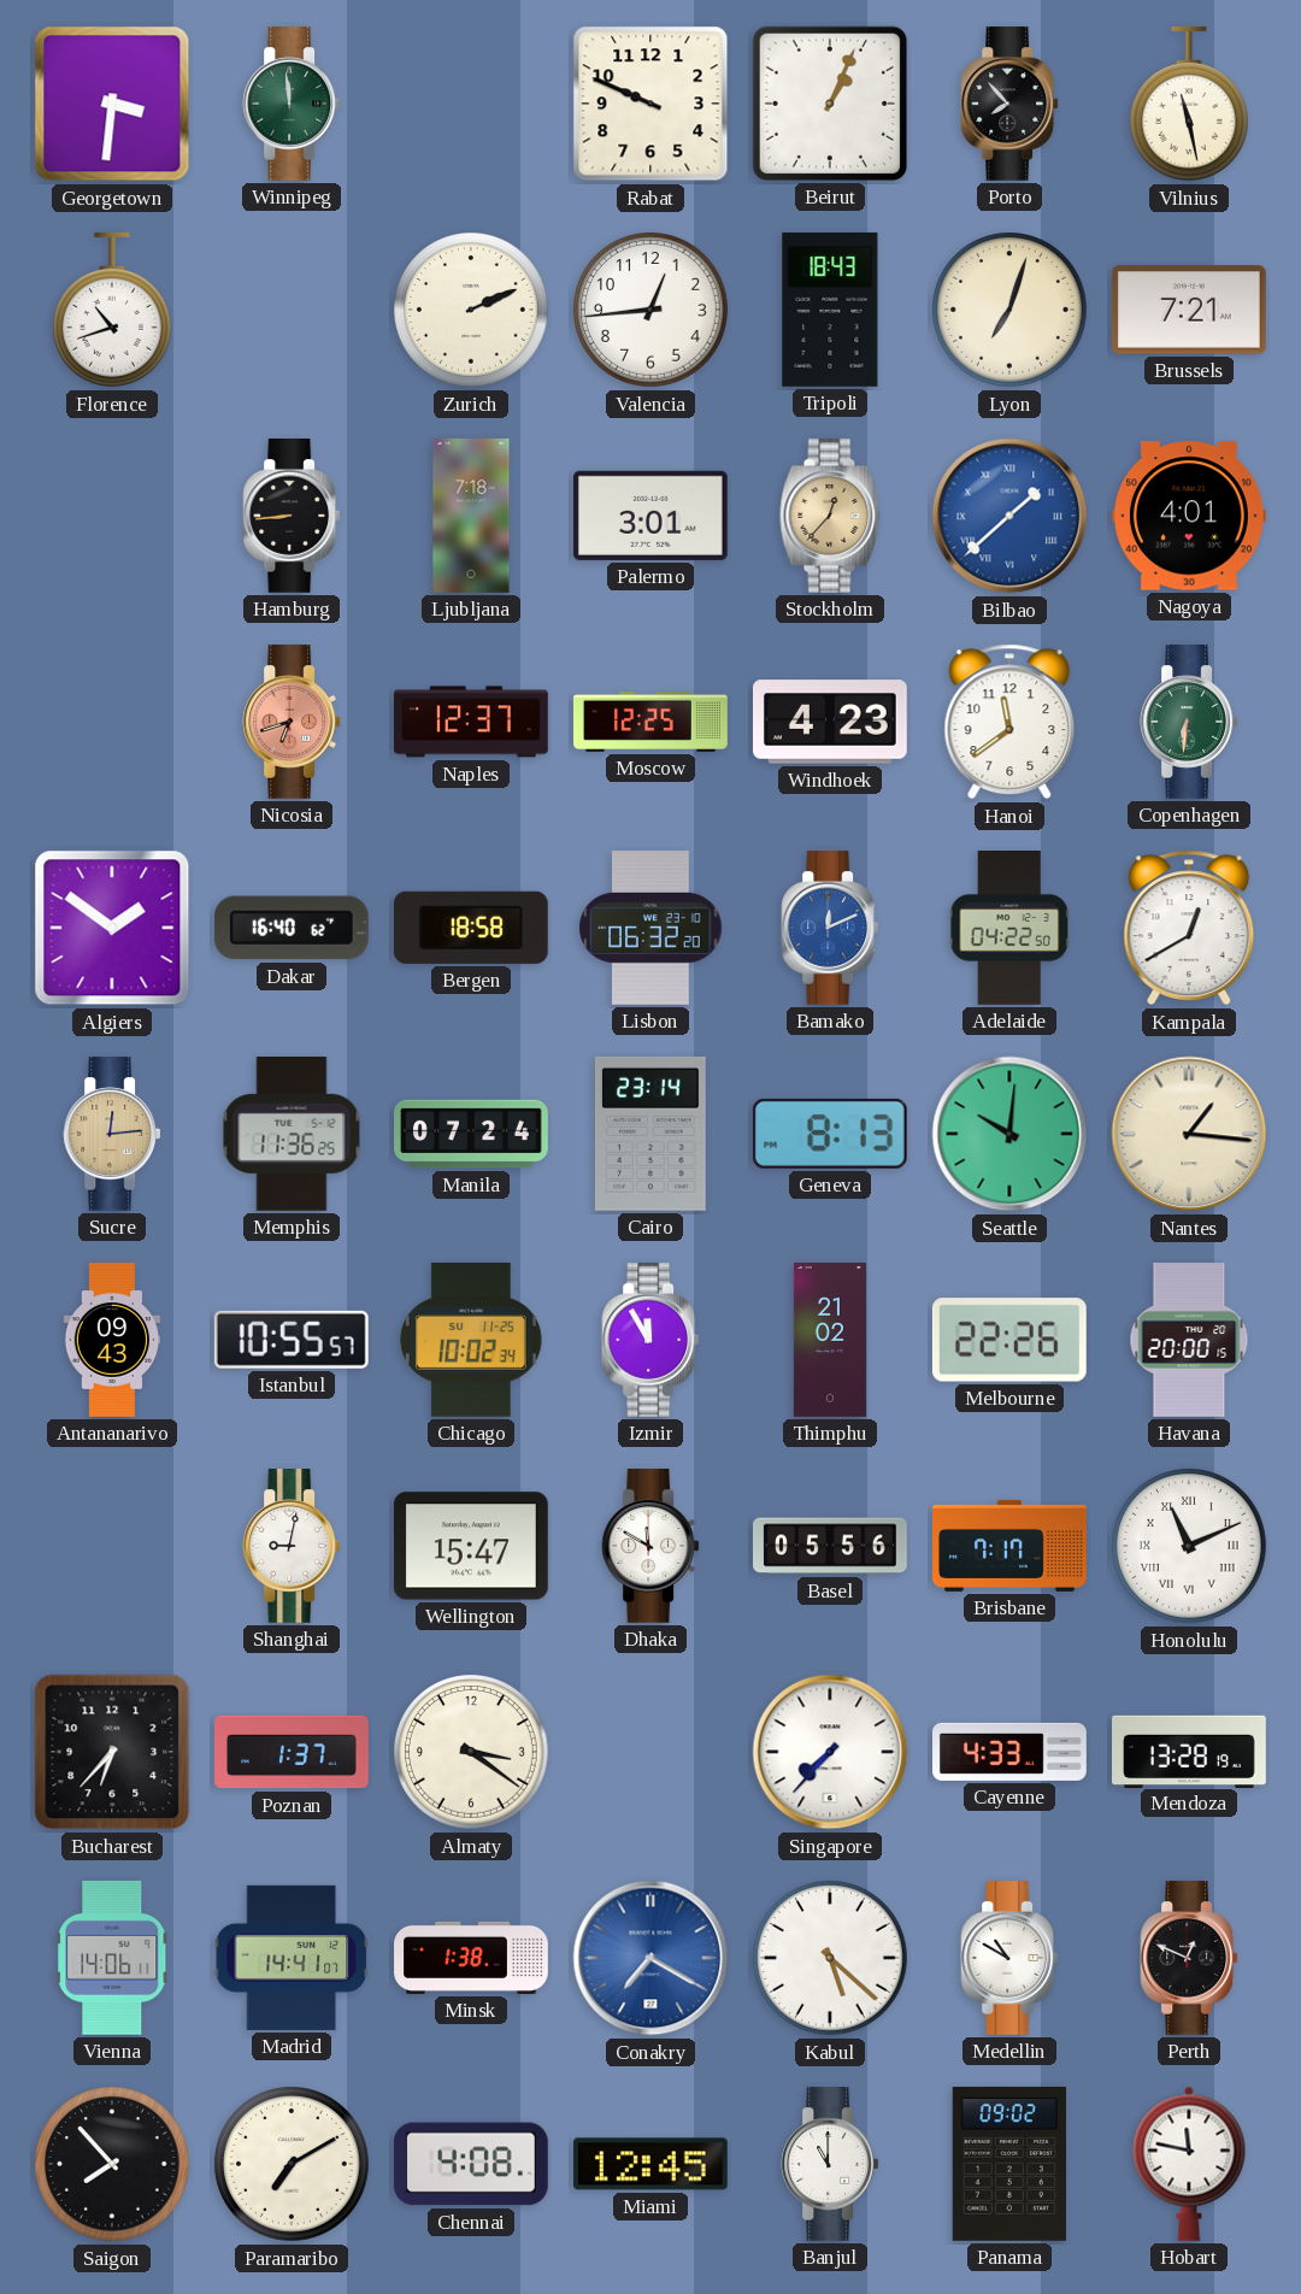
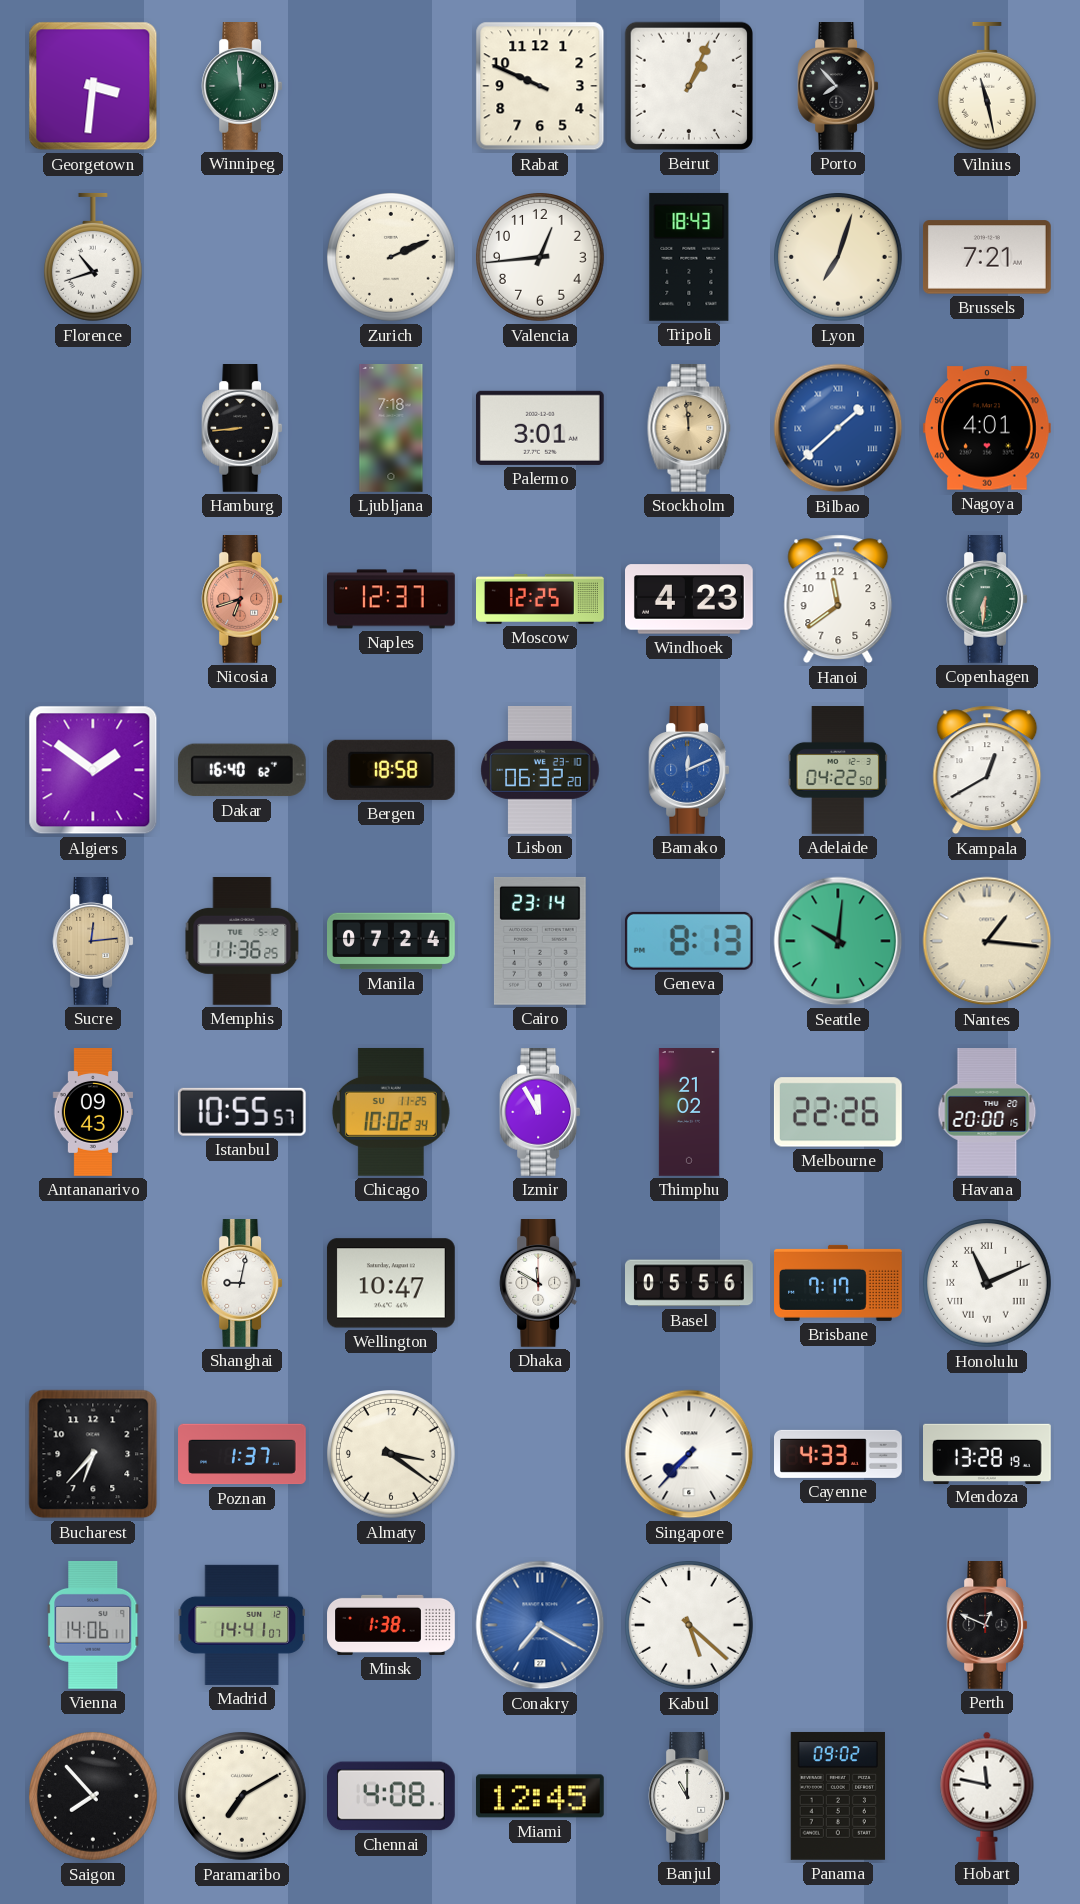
Stockholm: 12:37 -> 11:59 (689, 429)
Wellington: 15:47 -> 10:47 (391, 1283)
Medellin: 10:50 -> none (1009, 1959)
